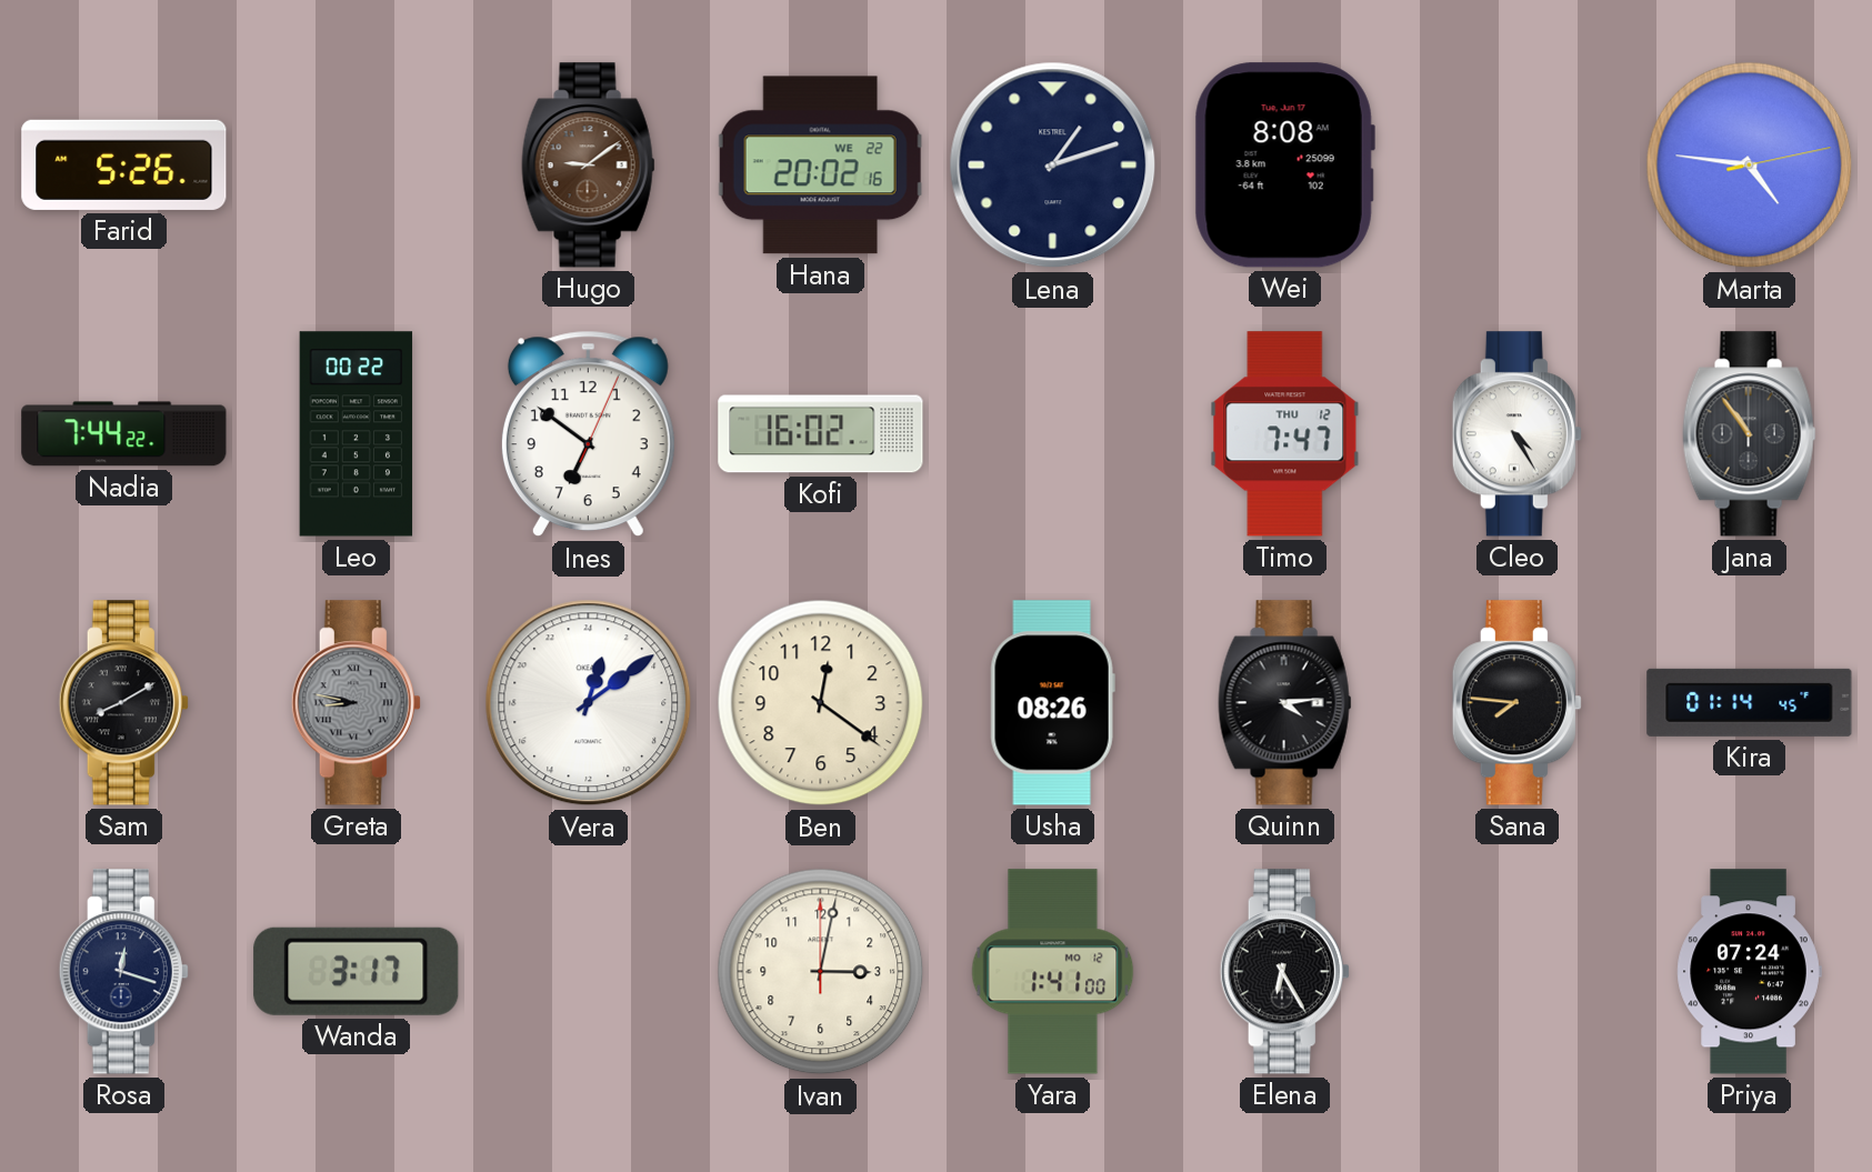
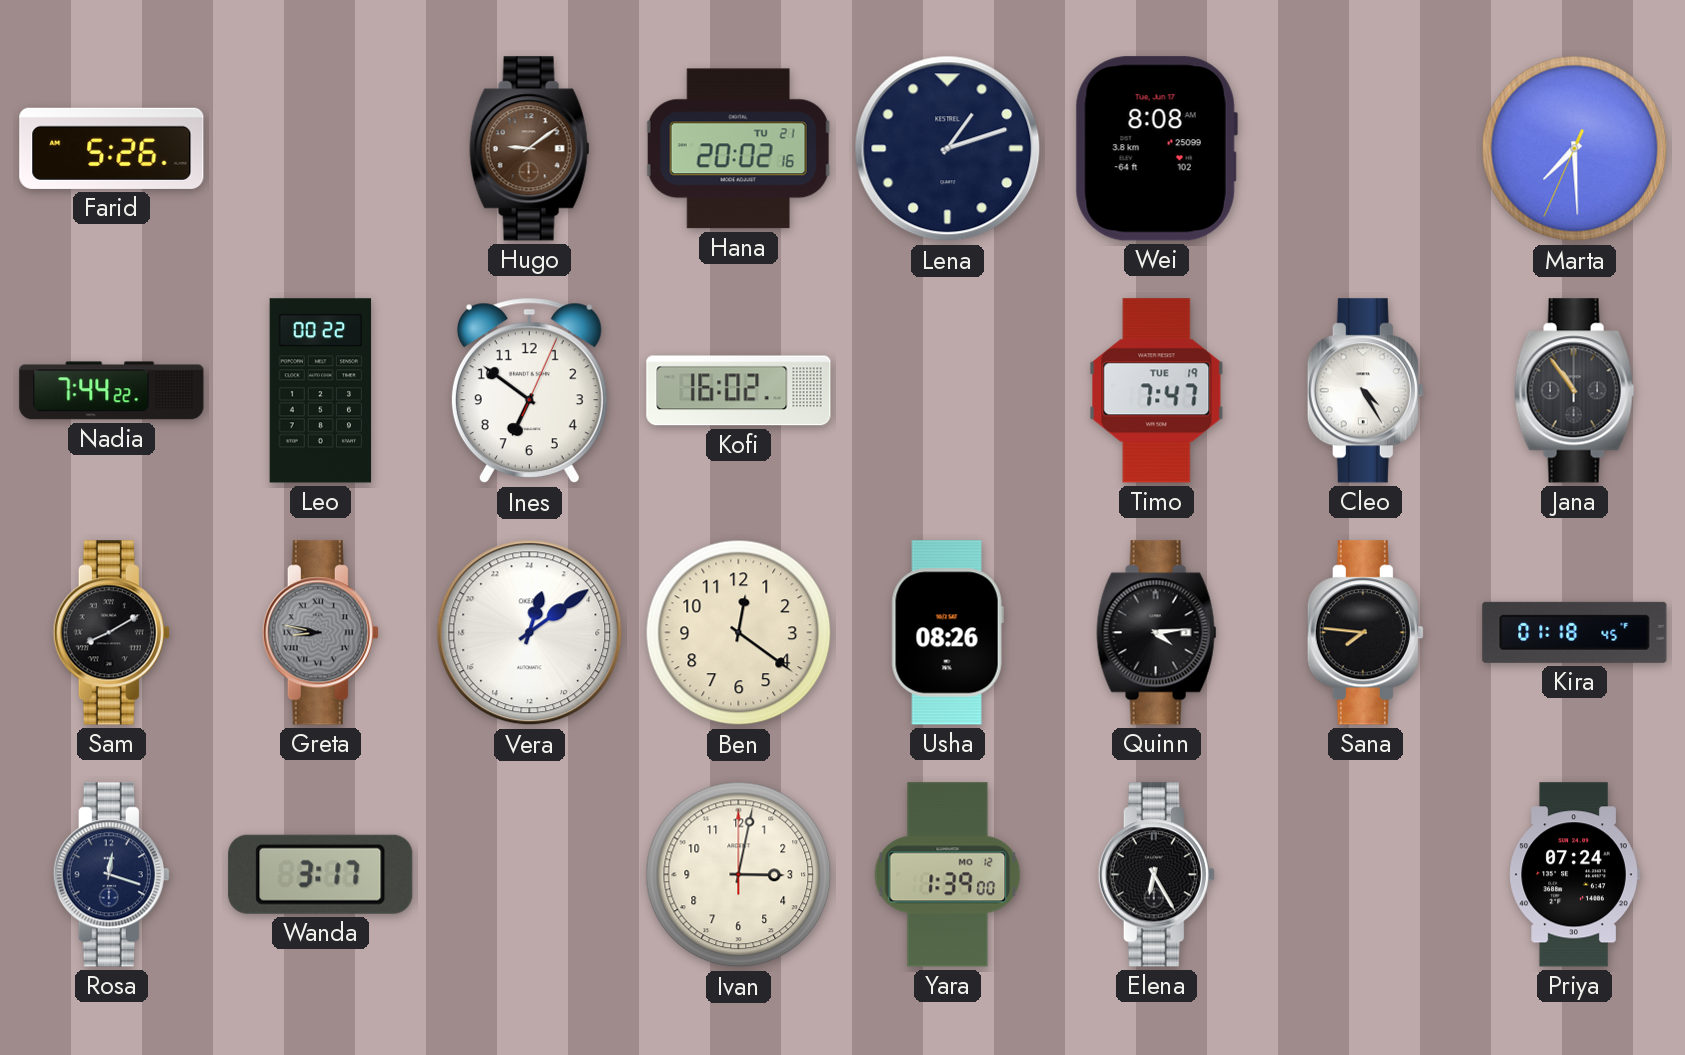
Hana date: WE 22 -> TU 21 (738, 149)
Marta: 4:46 -> 7:29 (1575, 149)
Timo date: THU 12 -> TUE 19 (1157, 391)
Kira: 01:14 -> 01:18 (1575, 632)
Yara: 1:41 -> 1:39 (948, 875)
